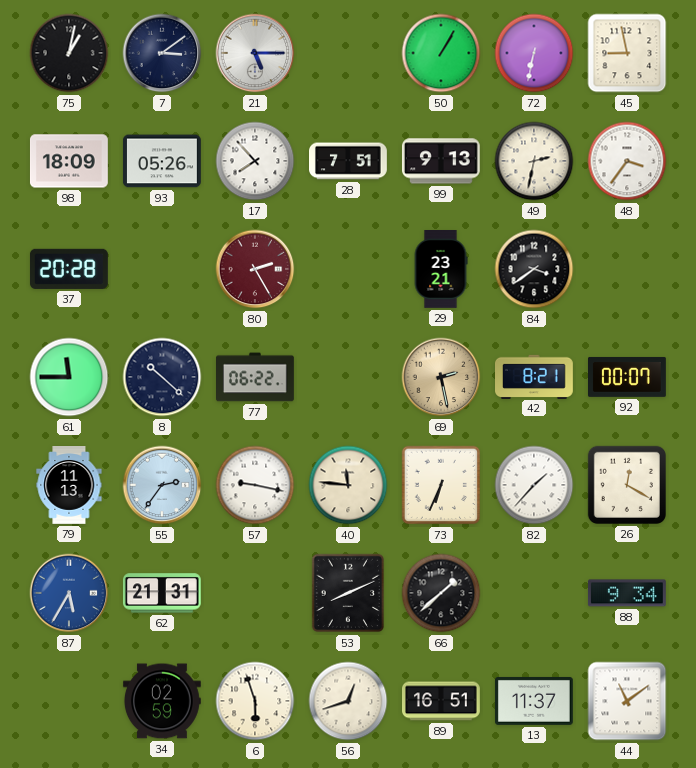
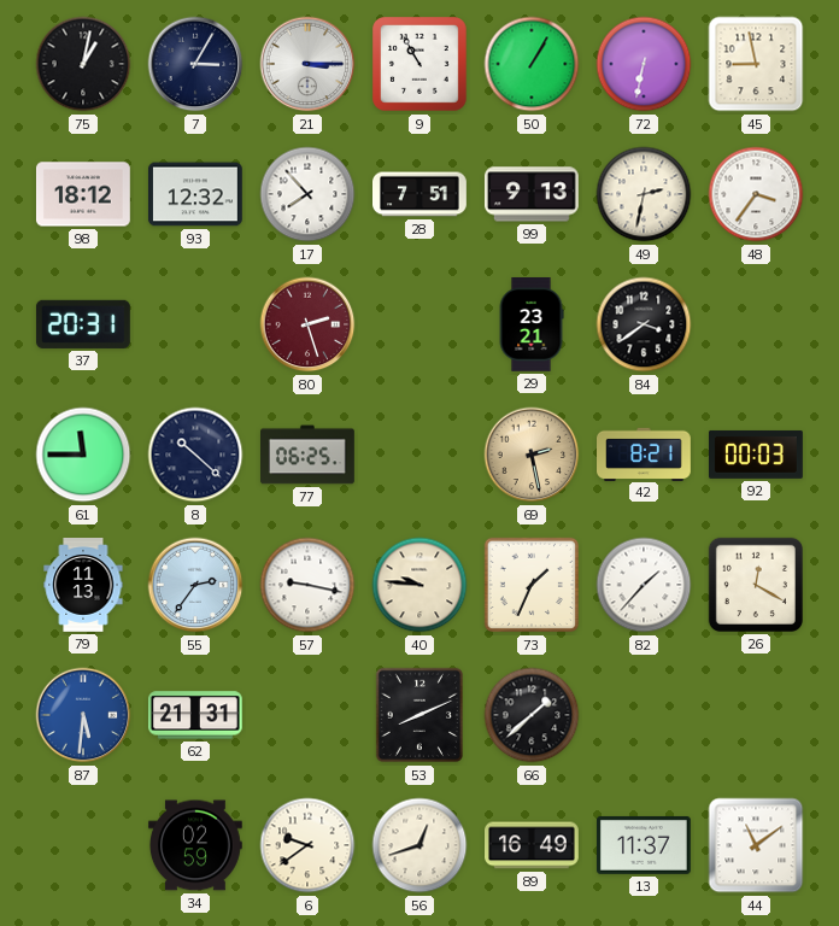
7: 3:09 -> 3:05 (195, 64)
21: 5:15 -> 3:15 (307, 64)
9: none -> 10:55 (419, 64)
98: 18:09 -> 18:12 (83, 194)
93: 05:26 -> 12:32 (195, 194)
37: 20:28 -> 20:31 (83, 324)
80: 2:25 -> 2:27 (307, 324)
77: 06:22 -> 06:25 (309, 455)
92: 00:07 -> 00:03 (757, 455)
40: 11:46 -> 9:46 (419, 585)
73: 6:34 -> 1:34 (532, 585)
87: 5:35 -> 5:31 (83, 715)
88: 9:34 -> none (627, 593)
6: 5:57 -> 9:39 (307, 845)
89: 16:51 -> 16:49 (533, 845)
